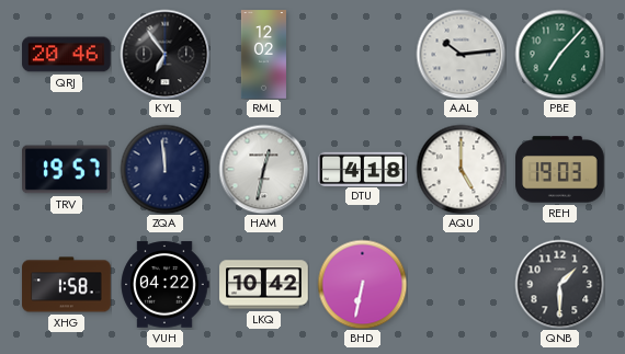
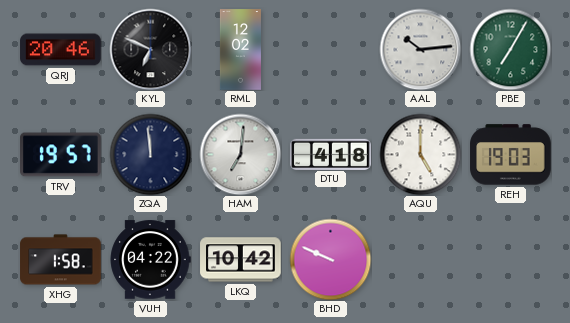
KYL: 6:54 -> 6:49 (150, 49)
PBE: 7:07 -> 7:05 (510, 49)
HAM: 12:32 -> 7:01 (240, 154)
BHD: 6:32 -> 9:49 (330, 259)
QNB: 1:30 -> none (559, 284)
